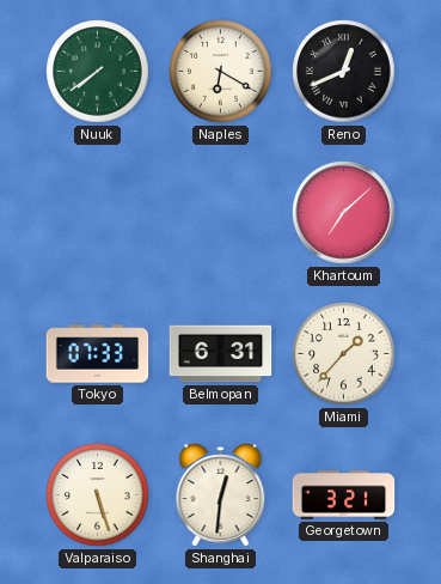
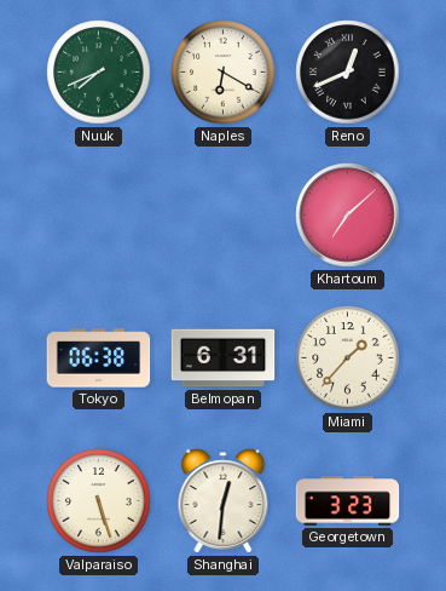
Nuuk: 7:39 -> 7:41 (99, 73)
Tokyo: 07:33 -> 06:38 (99, 358)
Georgetown: 3:21 -> 3:23 (348, 501)
